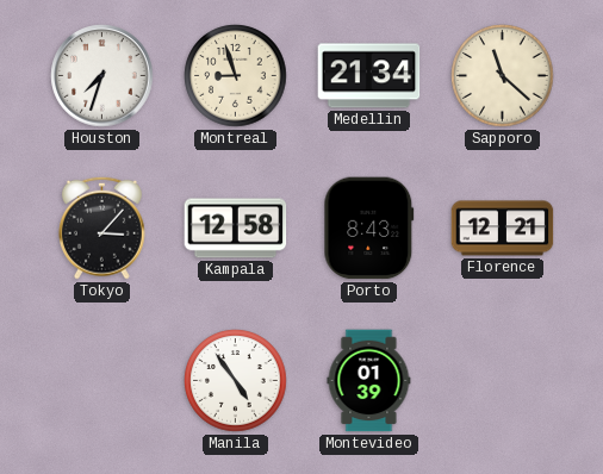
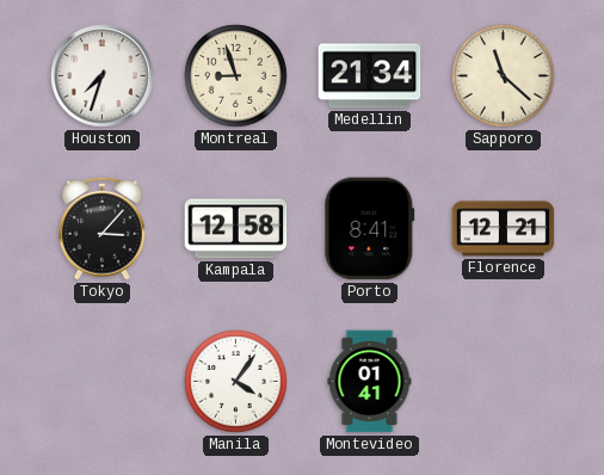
Porto: 8:43 -> 8:41 (370, 229)
Manila: 4:54 -> 4:06 (236, 382)
Montevideo: 01:39 -> 01:41 (370, 382)
